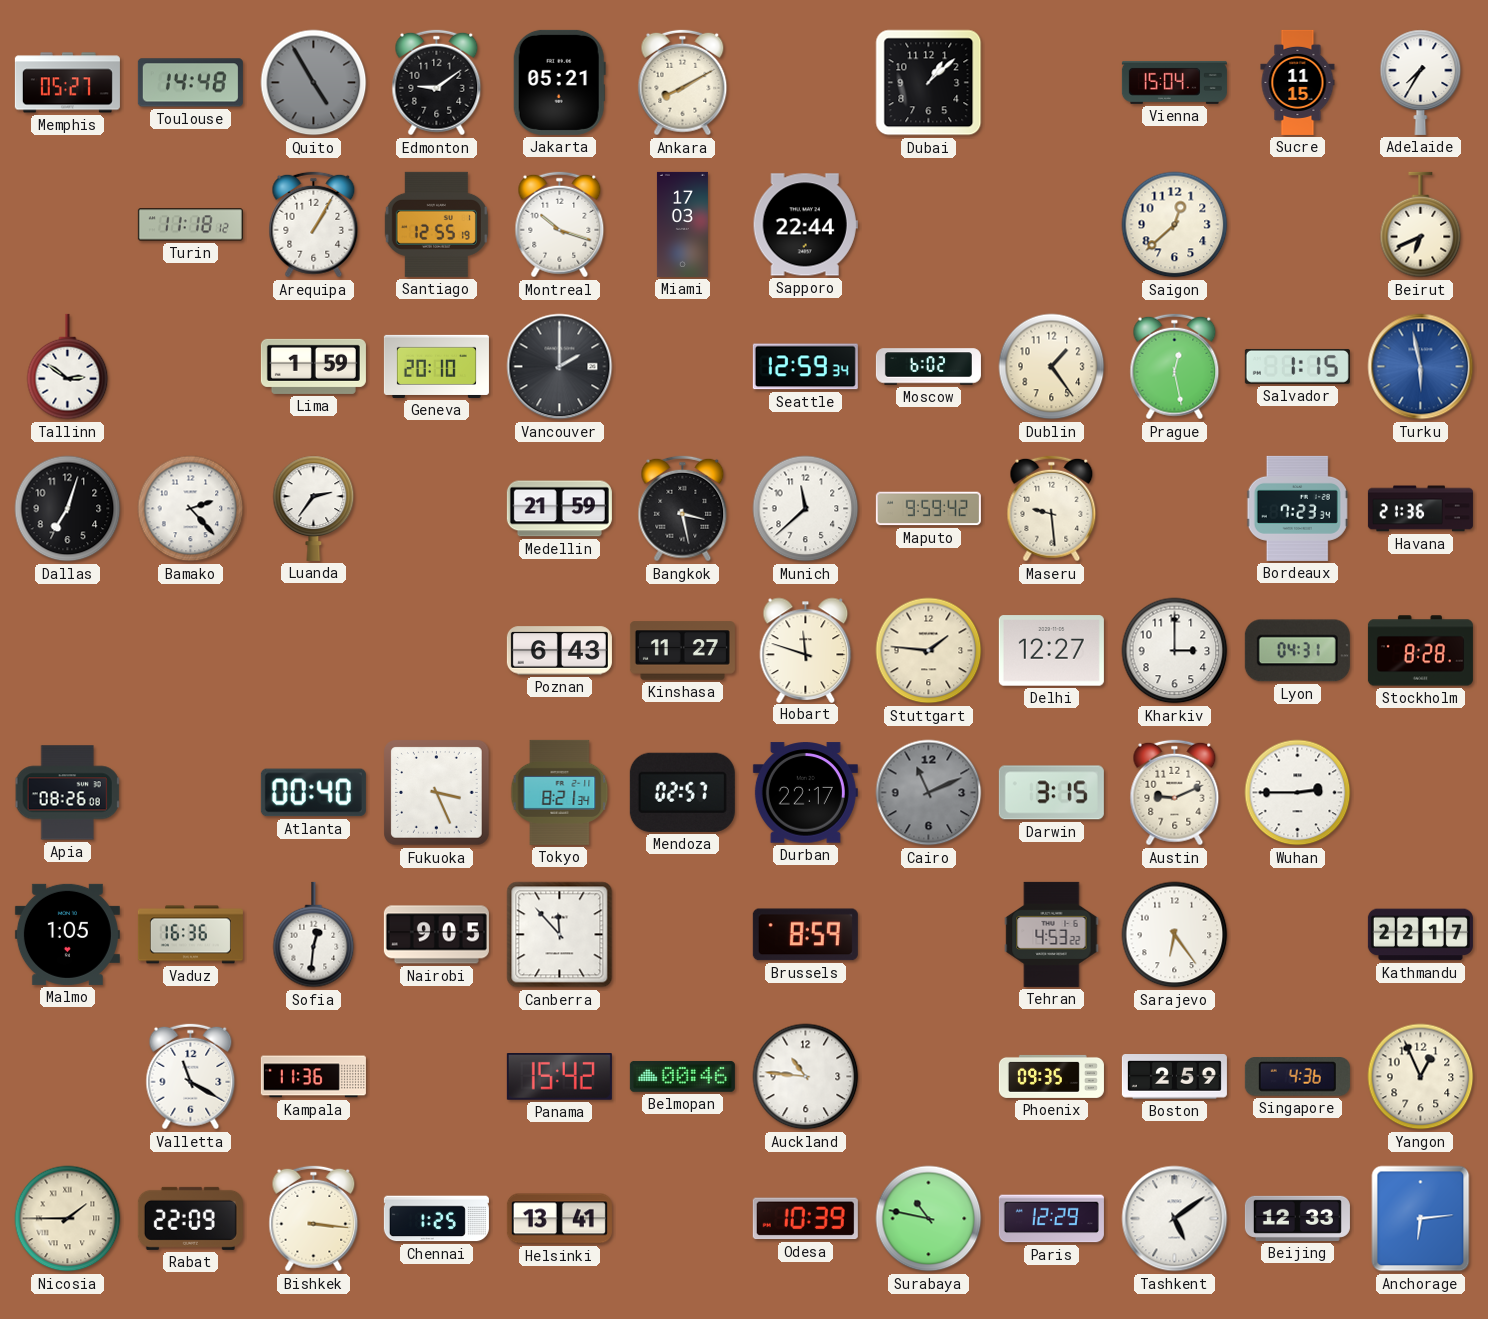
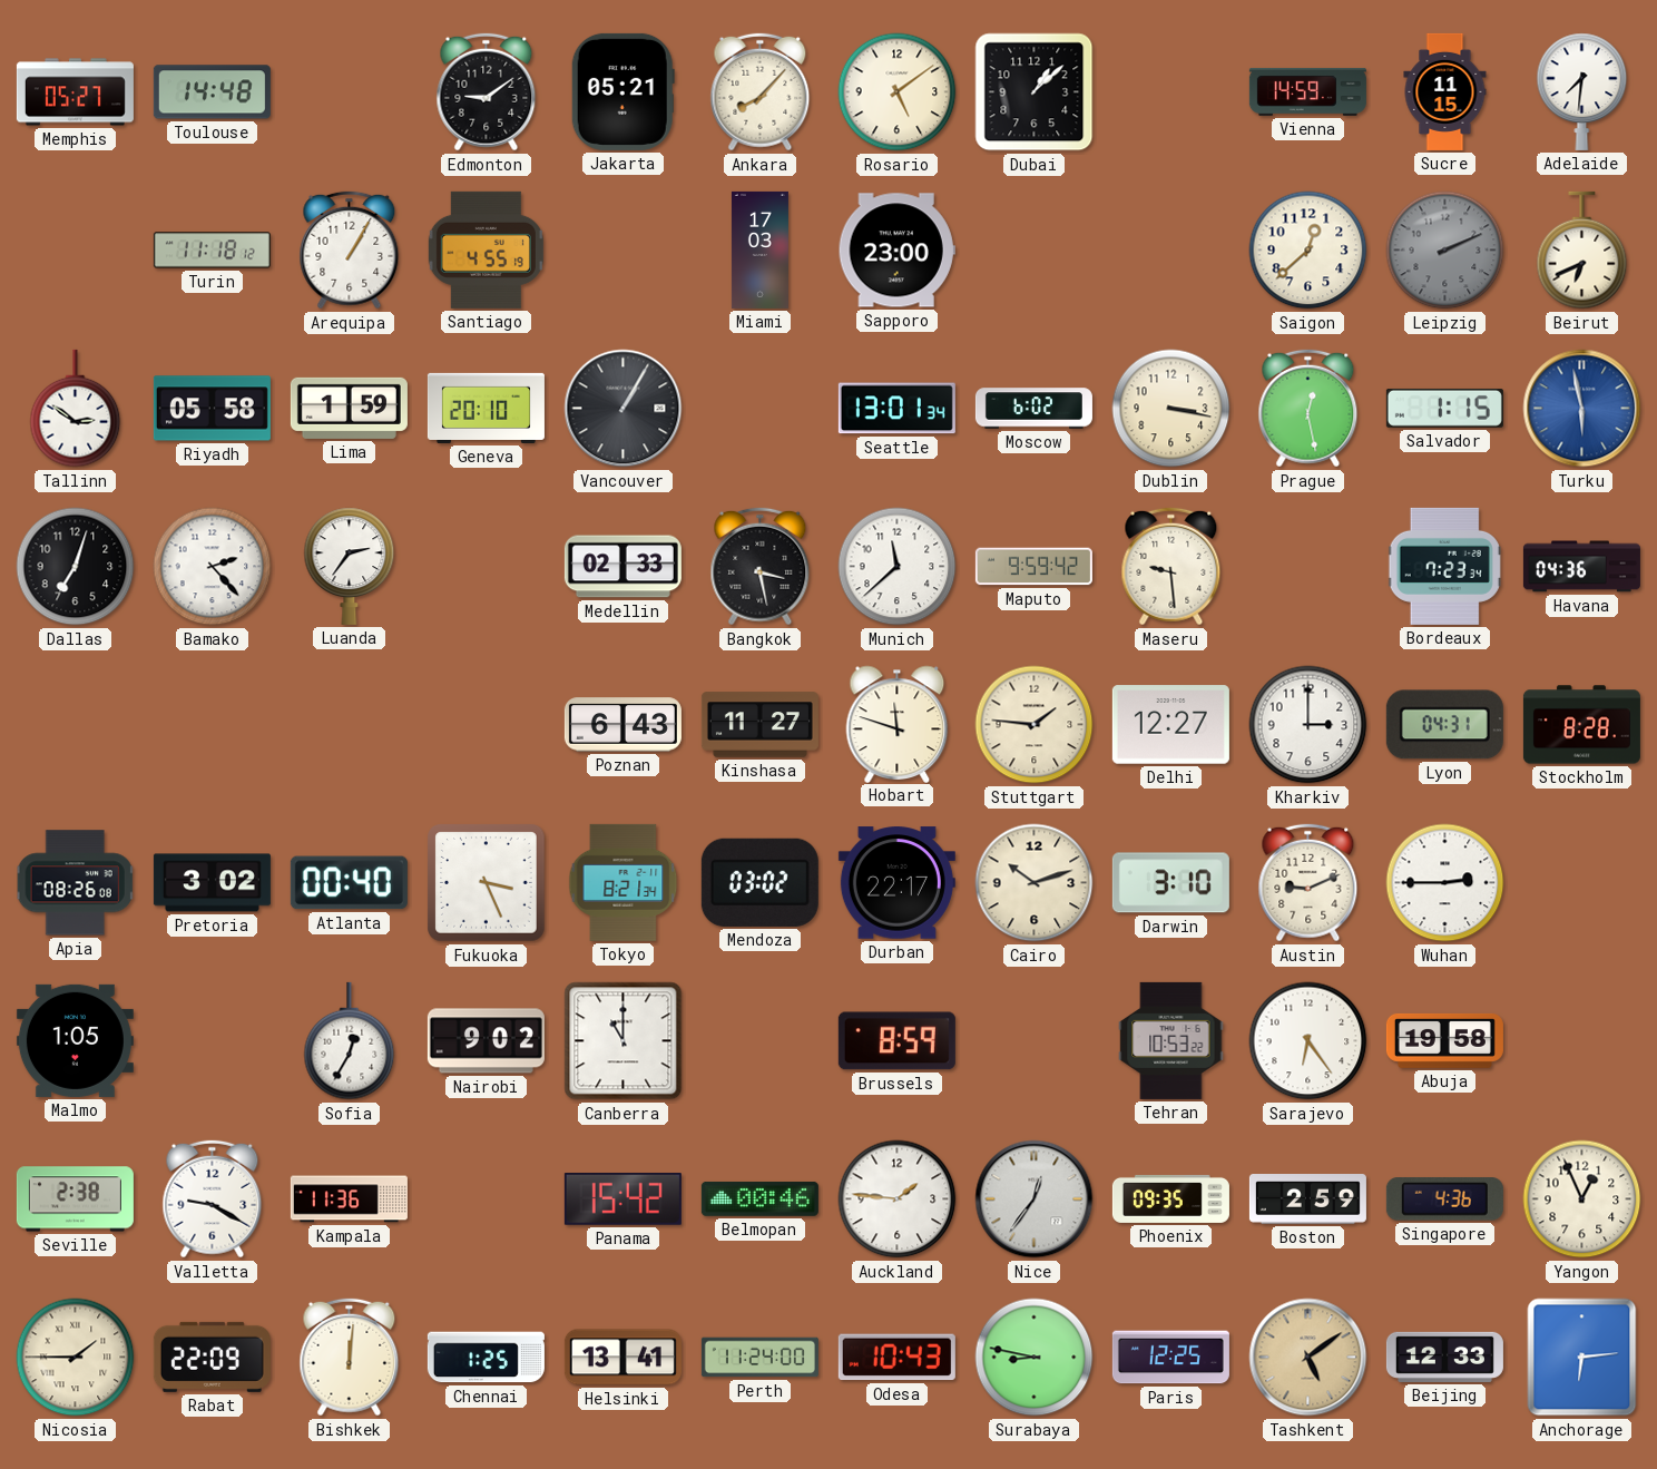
Quito: 4:55 -> none (314, 83)
Ankara: 8:10 -> 8:07 (761, 92)
Rosario: none -> 5:09 (898, 92)
Vienna: 15:04 -> 14:59 (1307, 91)
Adelaide: 7:35 -> 7:31 (1582, 91)
Santiago: 12:55 -> 4:55 (486, 249)
Montreal: 10:18 -> none (560, 225)
Sapporo: 22:44 -> 23:00 (896, 251)
Leipzig: none -> 2:11 (1445, 251)
Riyadh: none -> 05:58 (212, 409)
Vancouver: 2:00 -> 1:05 (624, 409)
Seattle: 12:59 -> 13:01 (896, 409)
Dublin: 1:24 -> 3:17 (1171, 409)
Medellin: 21:59 -> 02:33 (622, 567)
Havana: 21:36 -> 04:36 (1581, 567)
Pretoria: none -> 3:02 (212, 883)
Mendoza: 02:57 -> 03:02 (759, 882)
Cairo: 11:11 -> 10:12 (1035, 883)
Cairo dial: grey -> cream (1035, 883)
Darwin: 3:15 -> 3:10 (1170, 883)
Vaduz: 16:36 -> none (190, 935)
Sofia: 12:31 -> 12:35 (350, 1041)
Nairobi: 9:05 -> 9:02 (486, 1041)
Canberra: 11:53 -> 11:00 (624, 1041)
Tehran: 4:53 -> 10:53 (1171, 1040)
Abuja: none -> 19:58 (1444, 1040)
Kathmandu: 22:17 -> none (1420, 935)
Seville: none -> 2:38 (75, 1199)
Valletta: 11:20 -> 9:20 (213, 1199)
Auckland: 10:46 -> 1:46 (898, 1199)
Nice: none -> 12:36 (1035, 1199)
Bishkek: 3:16 -> 12:01 (350, 1358)
Perth: none -> 11:24 (759, 1358)
Odesa: 10:39 -> 10:43 (896, 1358)
Surabaya: 10:47 -> 8:47 (1035, 1358)
Paris: 12:29 -> 12:25 (1170, 1358)
Tashkent dial: white -> champagne (1308, 1358)
